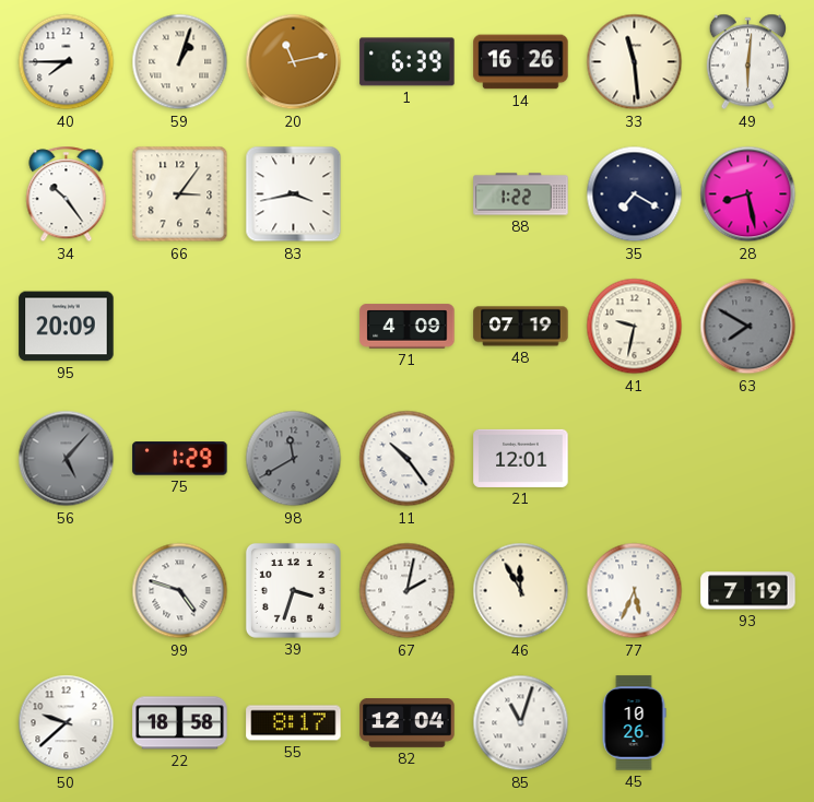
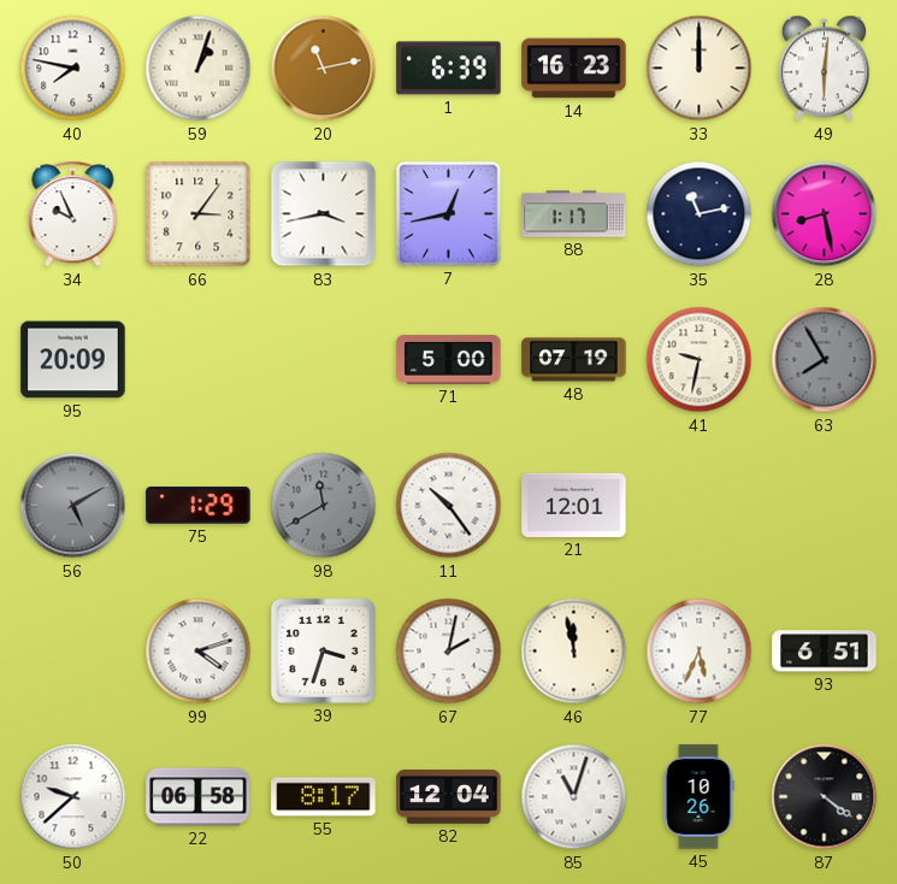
40: 7:45 -> 7:47 (73, 69)
14: 16:26 -> 16:23 (574, 69)
33: 11:29 -> 12:00 (700, 69)
34: 10:24 -> 9:56 (73, 214)
7: none -> 12:43 (449, 214)
88: 1:22 -> 1:17 (574, 214)
35: 7:20 -> 11:13 (700, 214)
71: 4:09 -> 5:00 (449, 360)
63: 7:50 -> 7:55 (825, 360)
56: 5:07 -> 5:10 (73, 506)
99: 4:48 -> 4:12 (199, 652)
46: 11:55 -> 11:58 (574, 652)
93: 7:19 -> 6:51 (825, 652)
22: 18:58 -> 06:58 (199, 797)
87: none -> 4:21 (825, 797)
